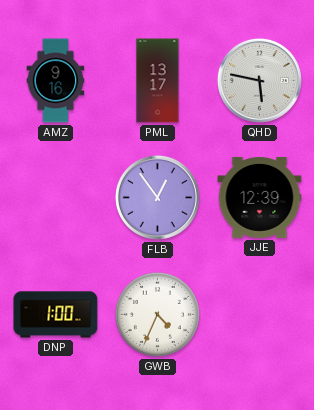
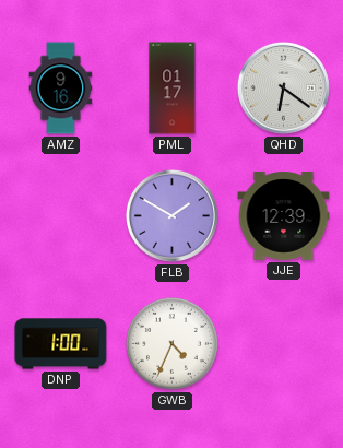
PML: 13:17 -> 01:17 (173, 89)
QHD: 5:47 -> 6:21 (283, 87)
FLB: 12:54 -> 1:50 (171, 215)
